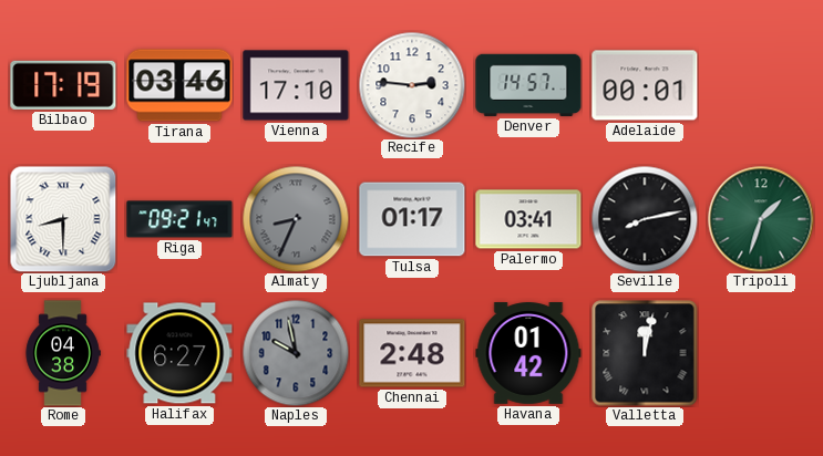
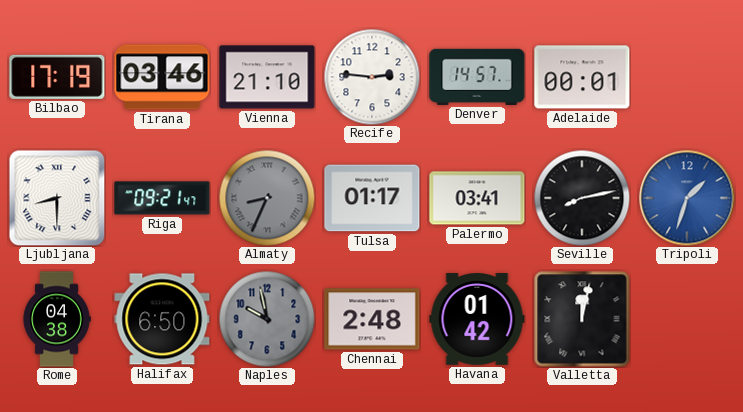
Vienna: 17:10 -> 21:10 (267, 77)
Tripoli dial: green -> blue (687, 198)
Halifax: 6:27 -> 6:50 (162, 319)
